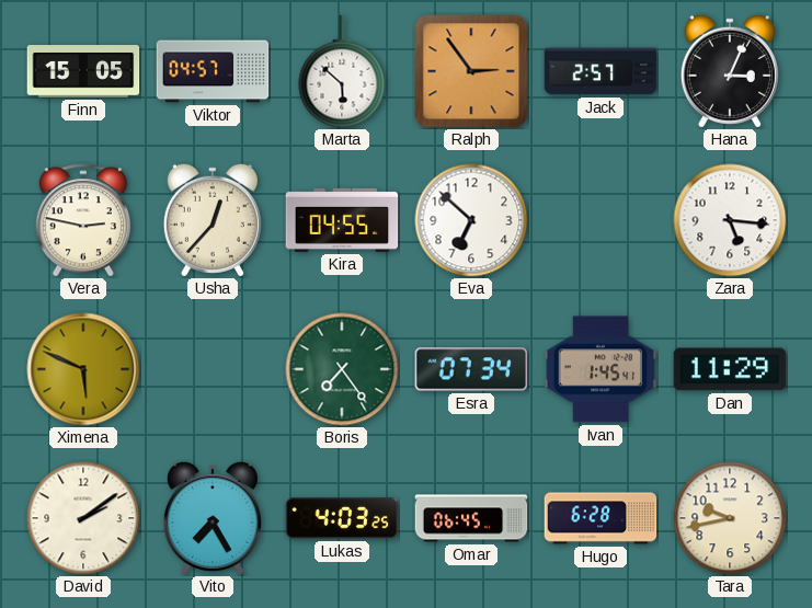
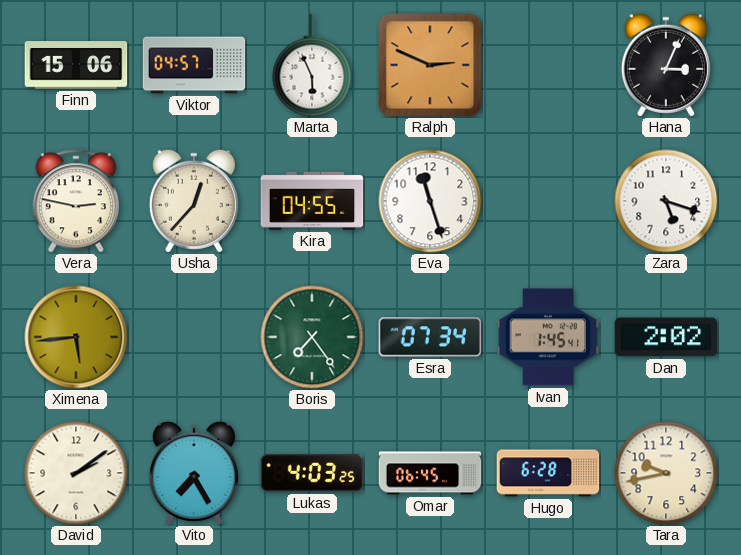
Finn: 15:05 -> 15:06 (76, 65)
Marta: 5:52 -> 5:56 (312, 65)
Ralph: 2:54 -> 2:49 (430, 65)
Jack: 2:57 -> none (601, 71)
Eva: 6:52 -> 11:27 (430, 201)
Zara: 5:16 -> 5:18 (666, 201)
Ximena: 5:49 -> 5:44 (76, 337)
Dan: 11:29 -> 2:02 (666, 337)
